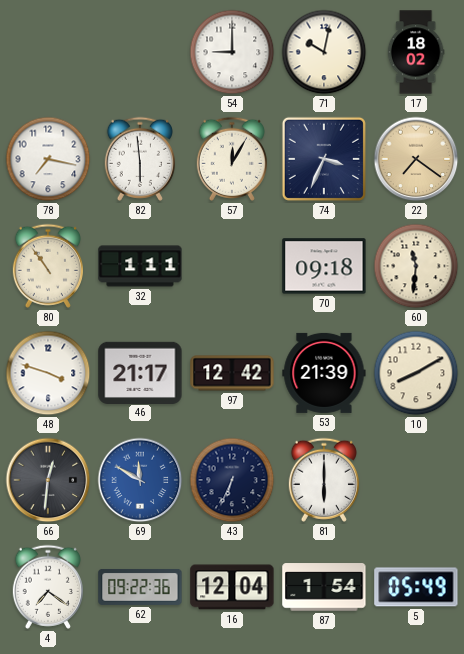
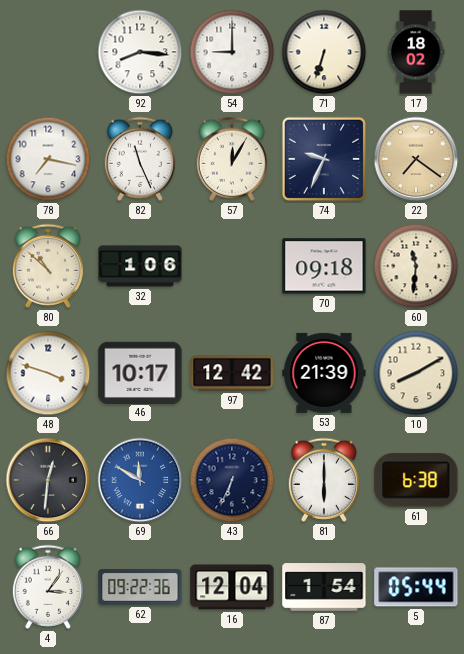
92: none -> 8:16 (140, 52)
71: 10:02 -> 6:33 (324, 52)
82: 5:59 -> 11:26 (140, 159)
74: 3:34 -> 9:34 (324, 159)
80: 10:54 -> 10:52 (48, 266)
32: 1:11 -> 1:06 (140, 266)
46: 21:17 -> 10:17 (140, 372)
61: none -> 6:38 (416, 480)
4: 7:21 -> 3:06 (48, 587)
5: 05:49 -> 05:44 (416, 587)
